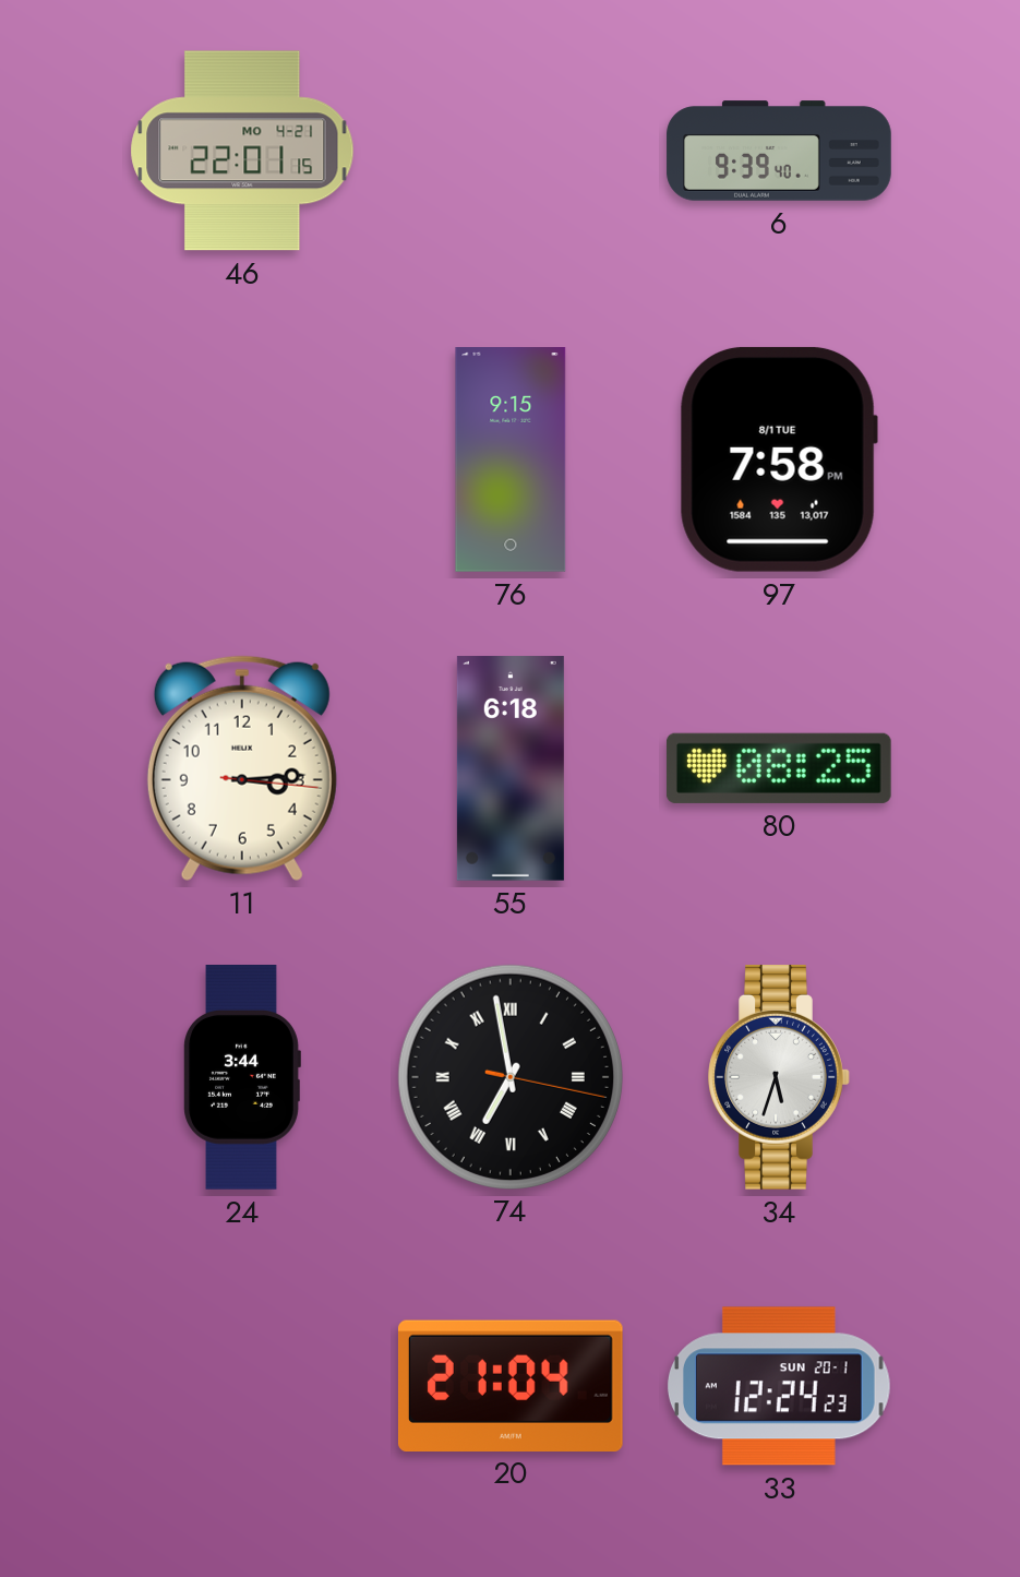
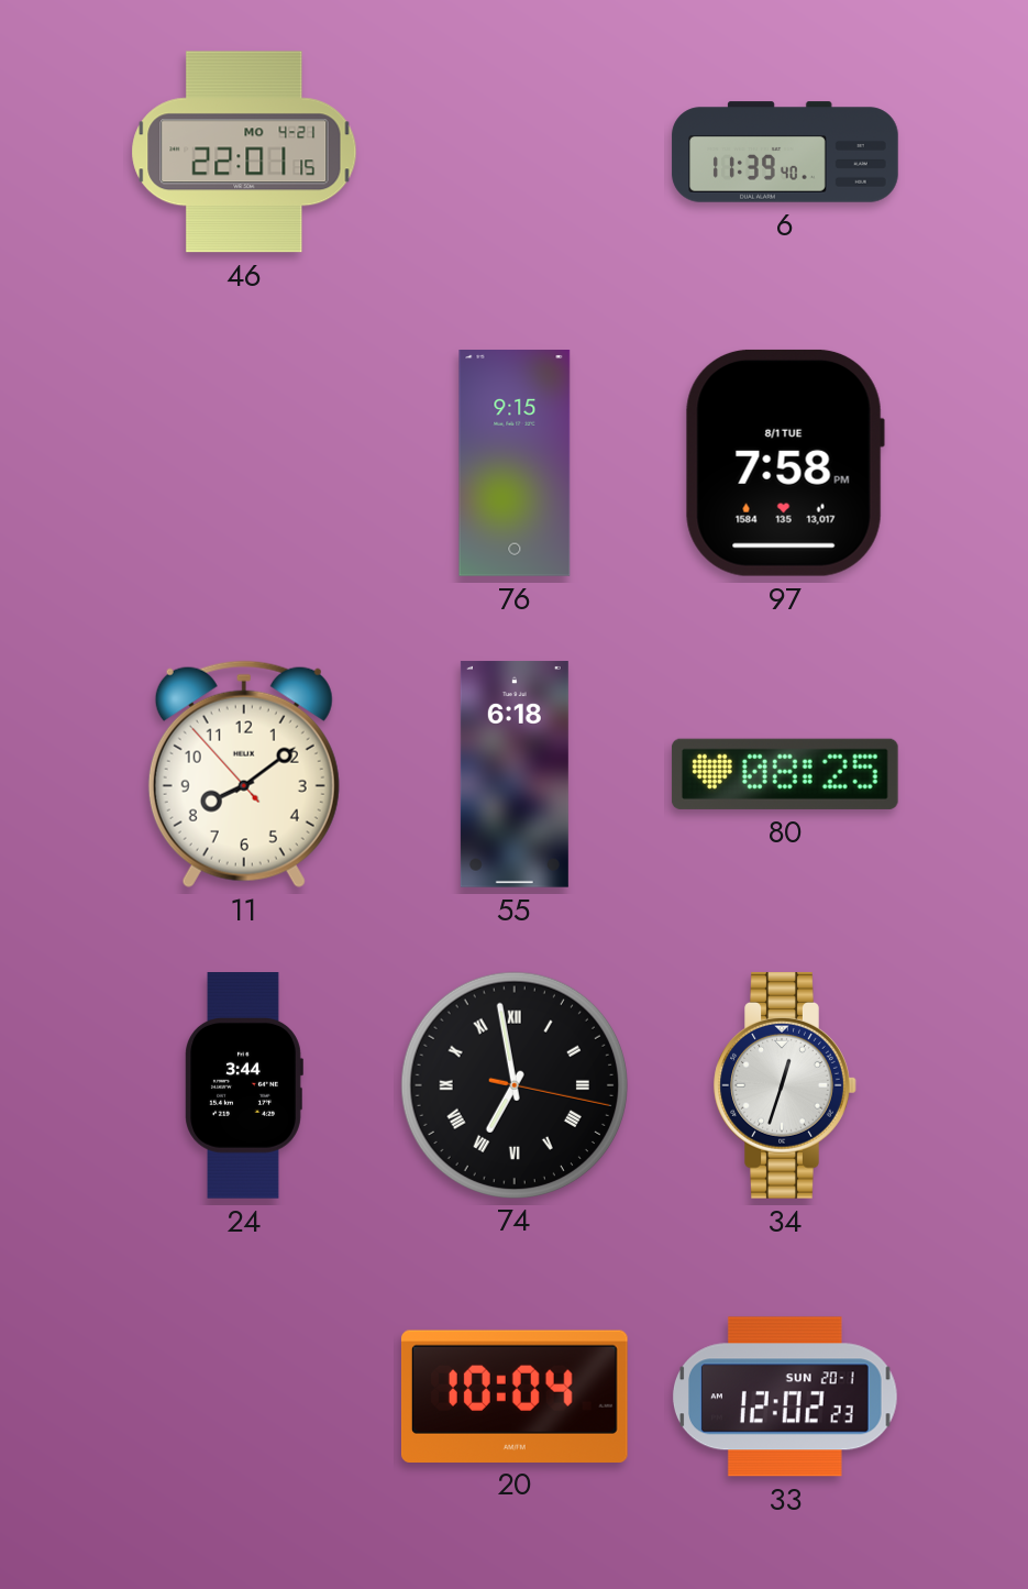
6: 9:39 -> 11:39 (785, 152)
11: 3:14 -> 8:08 (244, 774)
34: 5:33 -> 12:33 (785, 1085)
20: 21:04 -> 10:04 (515, 1395)
33: 12:24 -> 12:02 (785, 1397)
